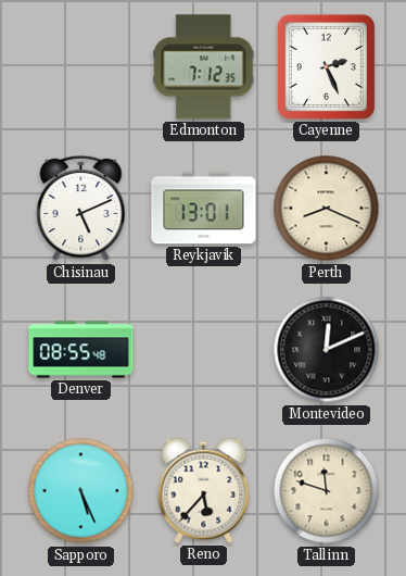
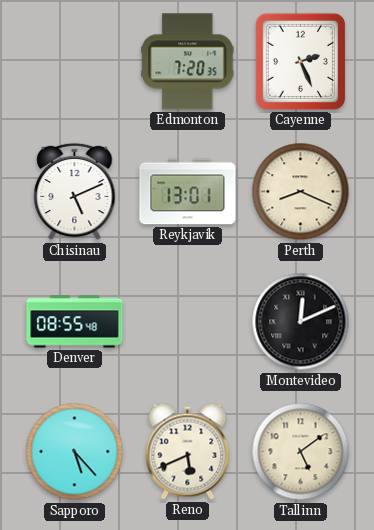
Edmonton: 7:12 -> 7:20 (188, 62)
Sapporo: 5:26 -> 5:23 (75, 452)
Reno: 5:37 -> 5:41 (188, 451)
Tallinn: 11:48 -> 5:09 (301, 452)
